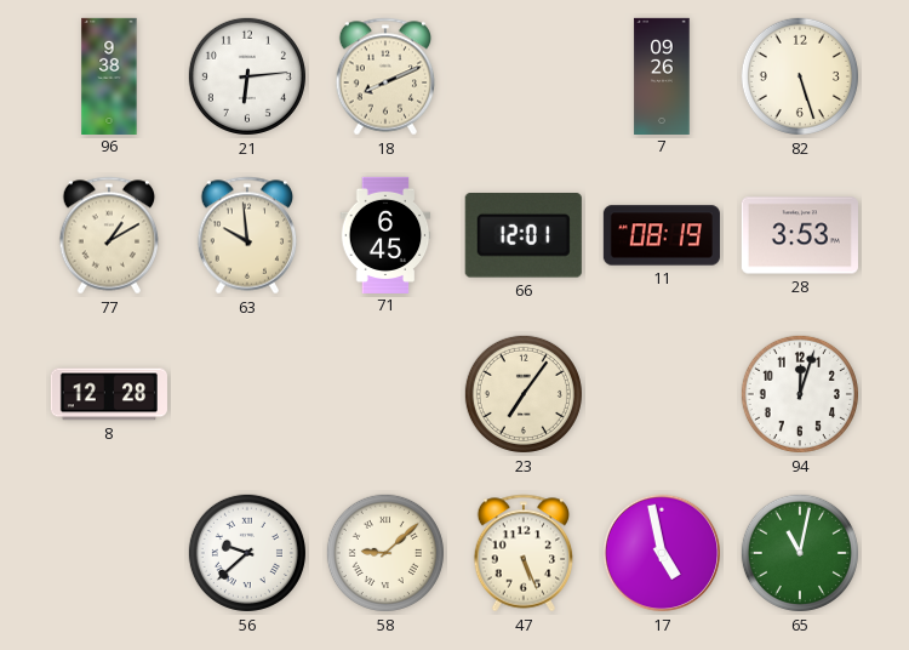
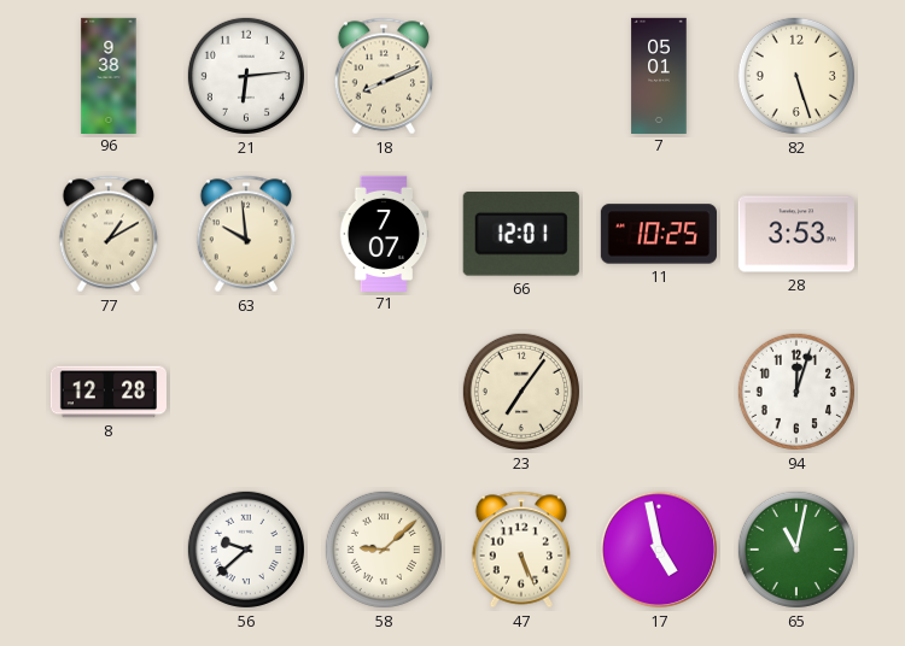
7: 09:26 -> 05:01 (659, 75)
71: 6:45 -> 7:07 (384, 233)
11: 08:19 -> 10:25 (659, 234)
